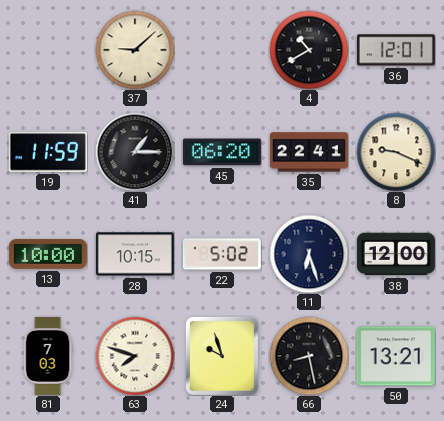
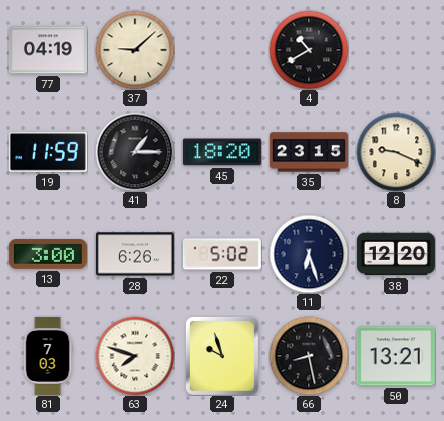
77: none -> 04:19 (48, 50)
36: 12:01 -> none (396, 50)
45: 06:20 -> 18:20 (222, 152)
35: 22:41 -> 23:15 (309, 152)
13: 10:00 -> 3:00 (48, 254)
28: 10:15 -> 6:26 (135, 254)
38: 12:00 -> 12:20 (396, 254)
